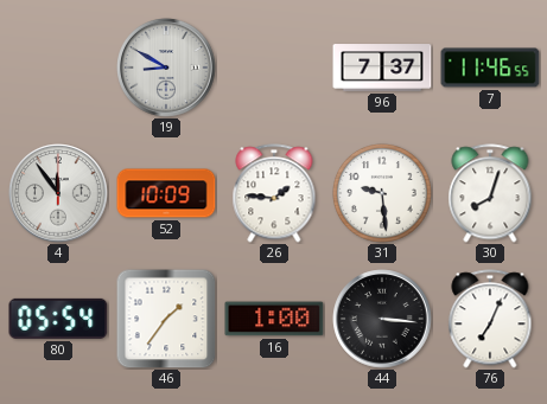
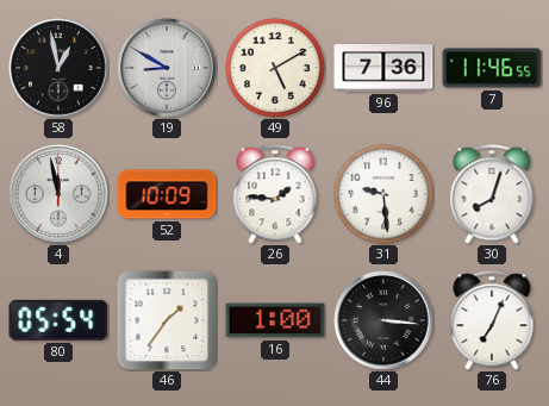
58: none -> 12:58 (58, 68)
49: none -> 5:10 (275, 68)
96: 7:37 -> 7:36 (383, 68)
4: 11:54 -> 11:58 (58, 194)
